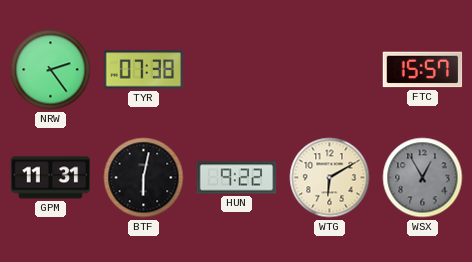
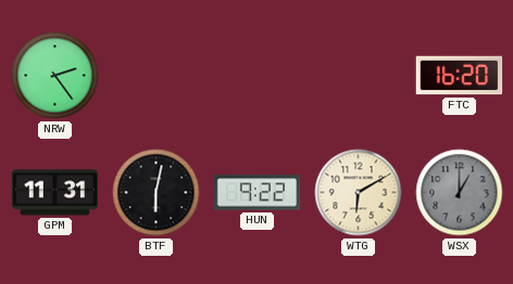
TYR: 07:38 -> none (144, 70)
FTC: 15:57 -> 16:20 (460, 76)
WSX: 12:55 -> 1:00 (460, 193)
